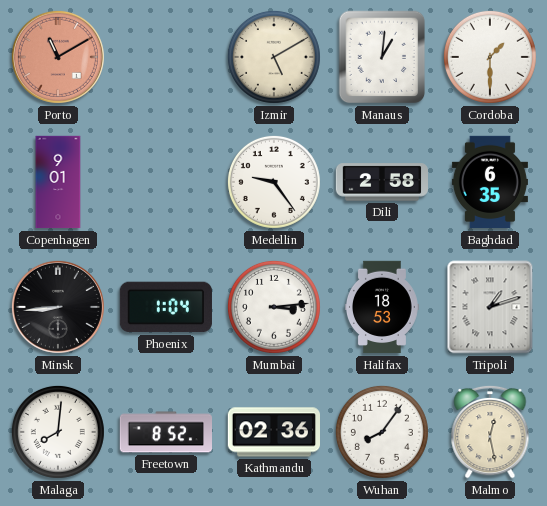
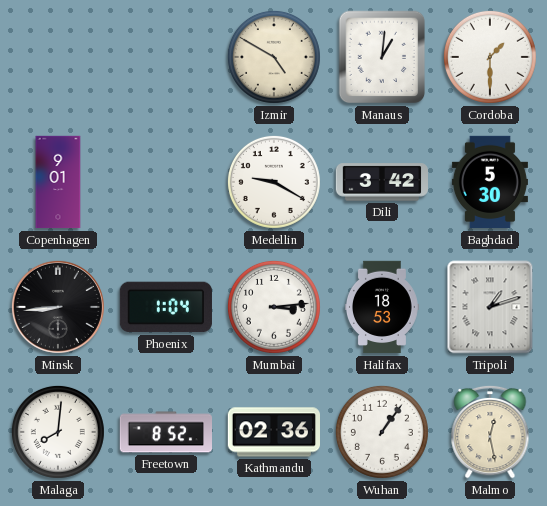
Porto: 11:10 -> none (58, 57)
Izmir: 5:10 -> 4:50 (274, 57)
Medellin: 9:24 -> 9:20 (274, 182)
Dili: 2:58 -> 3:42 (381, 182)
Baghdad: 6:35 -> 5:30 (490, 182)
Wuhan: 8:06 -> 1:06 (382, 432)
